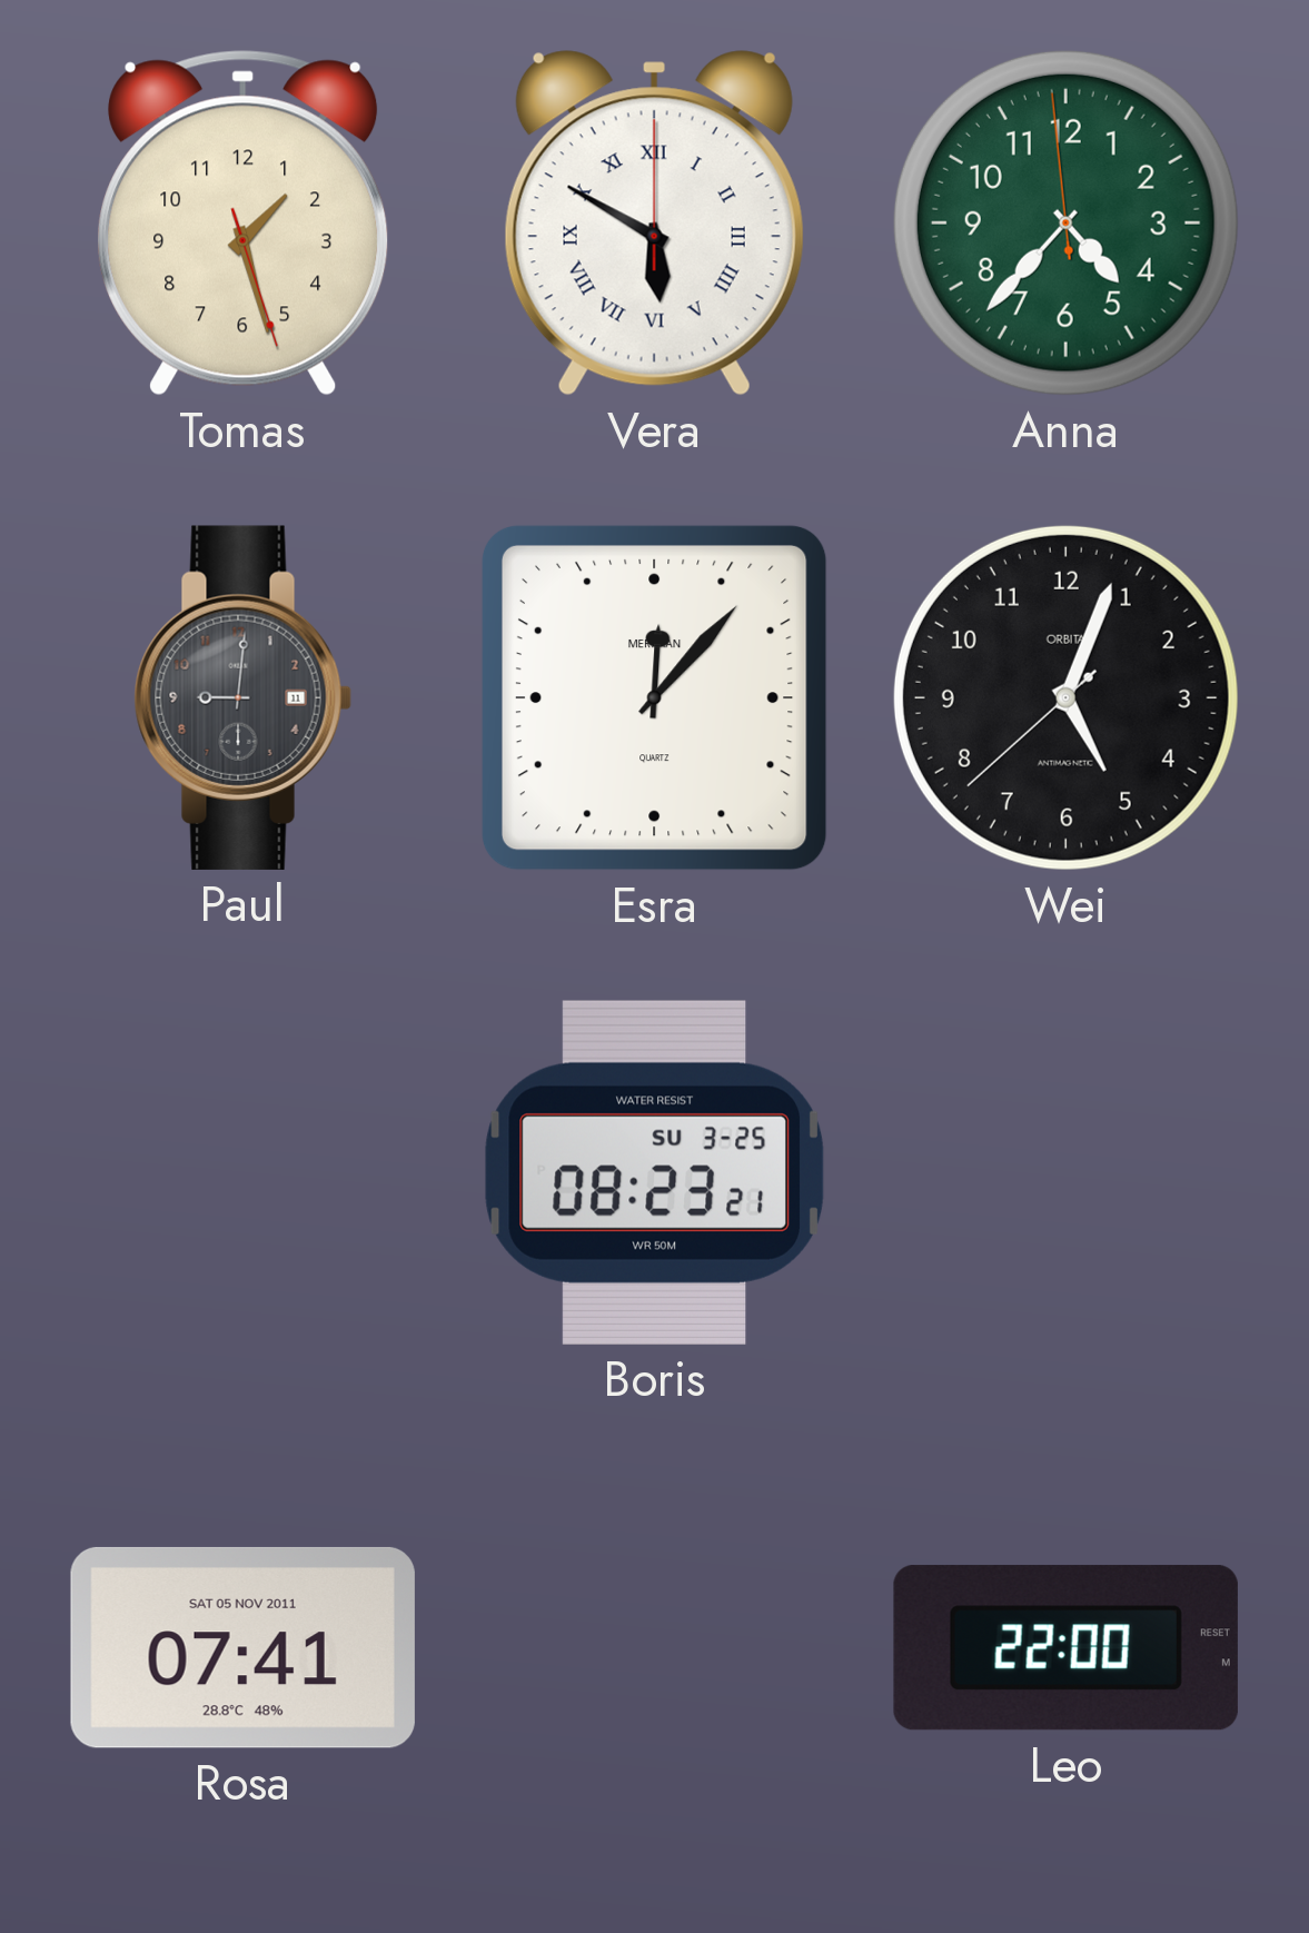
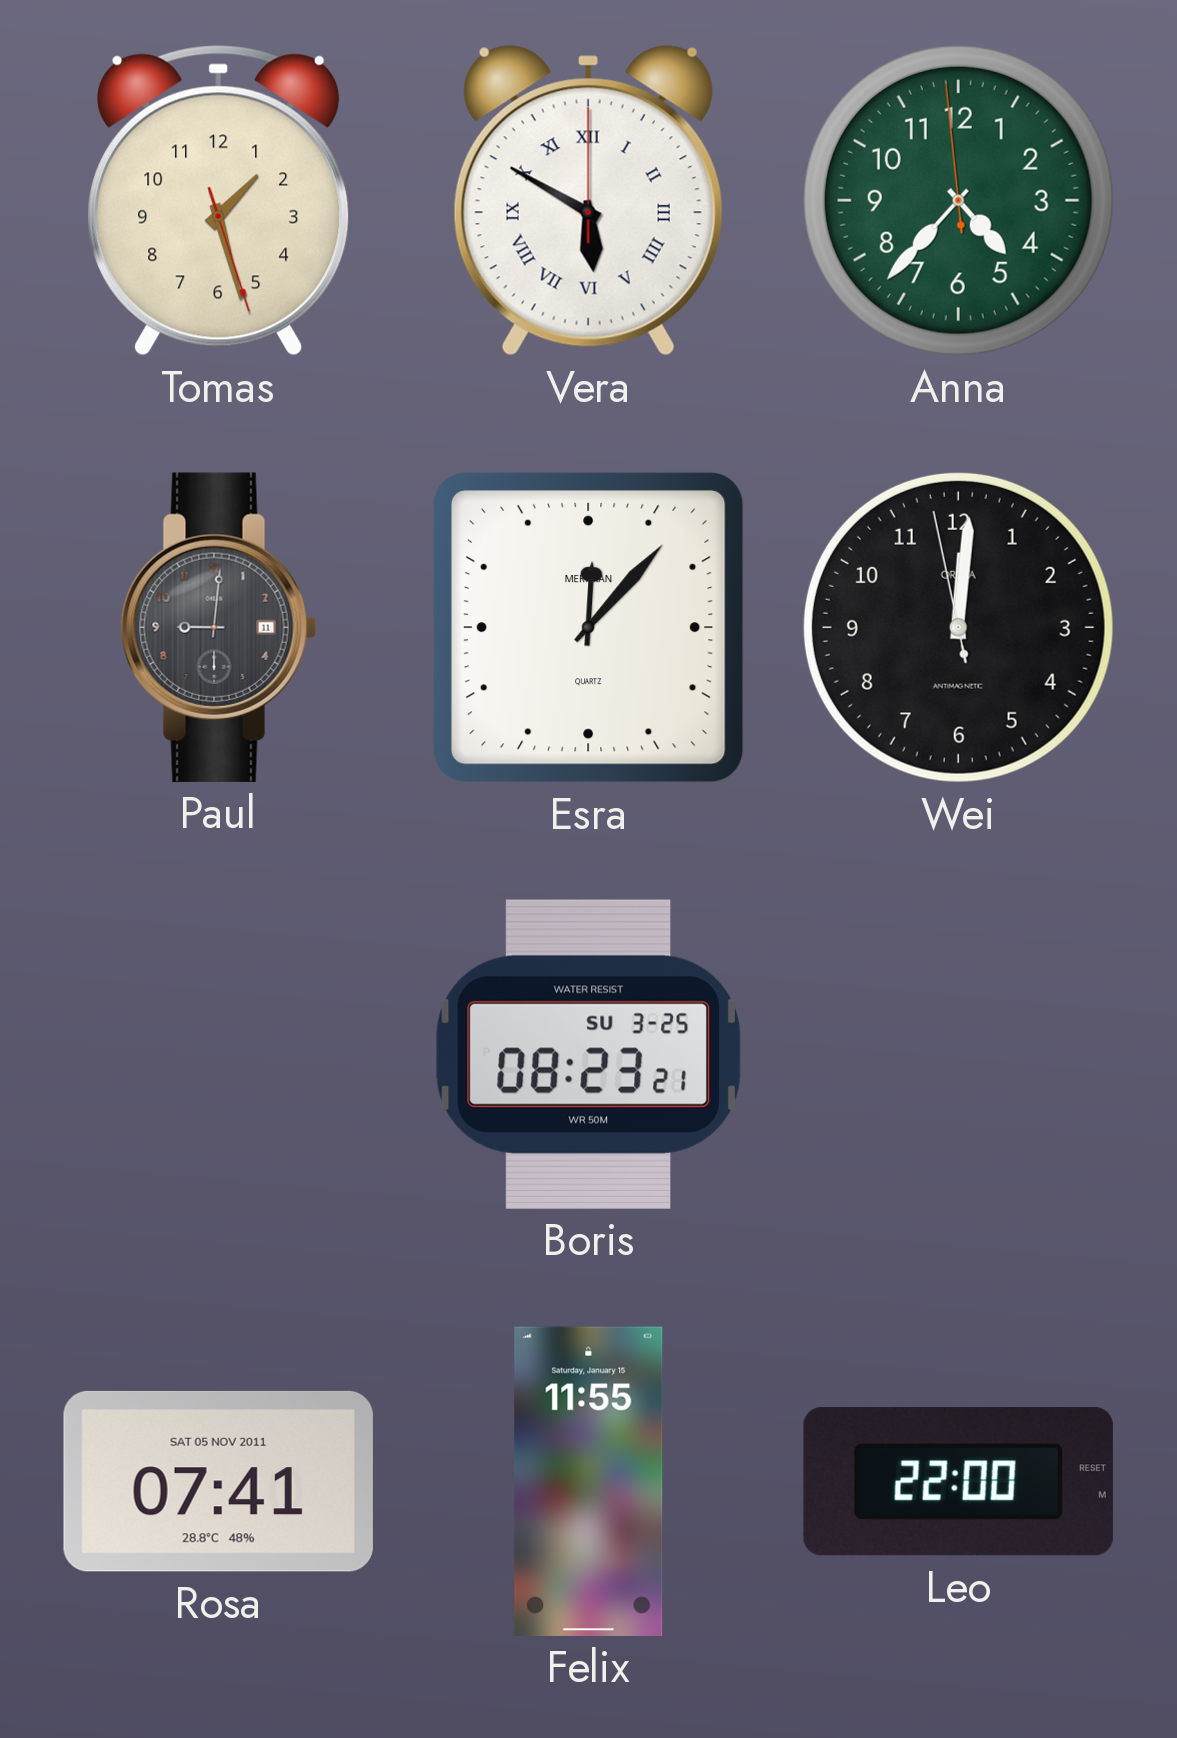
Wei: 5:03 -> 12:00 (958, 627)
Felix: none -> 11:55 (589, 1481)
